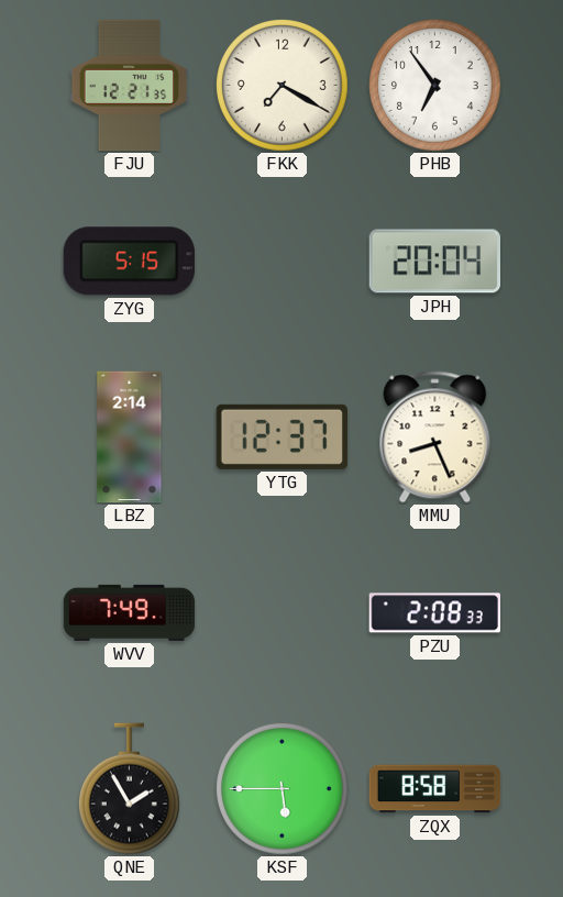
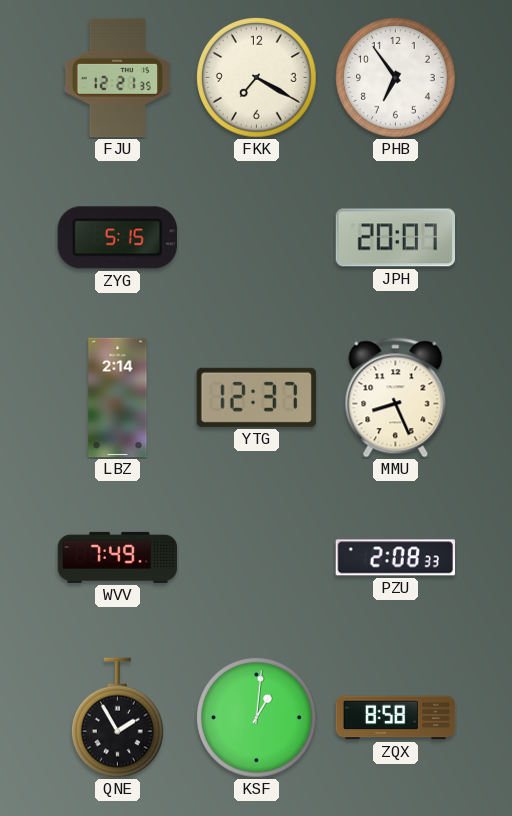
JPH: 20:04 -> 20:07 (396, 238)
KSF: 5:45 -> 1:01 (257, 718)
